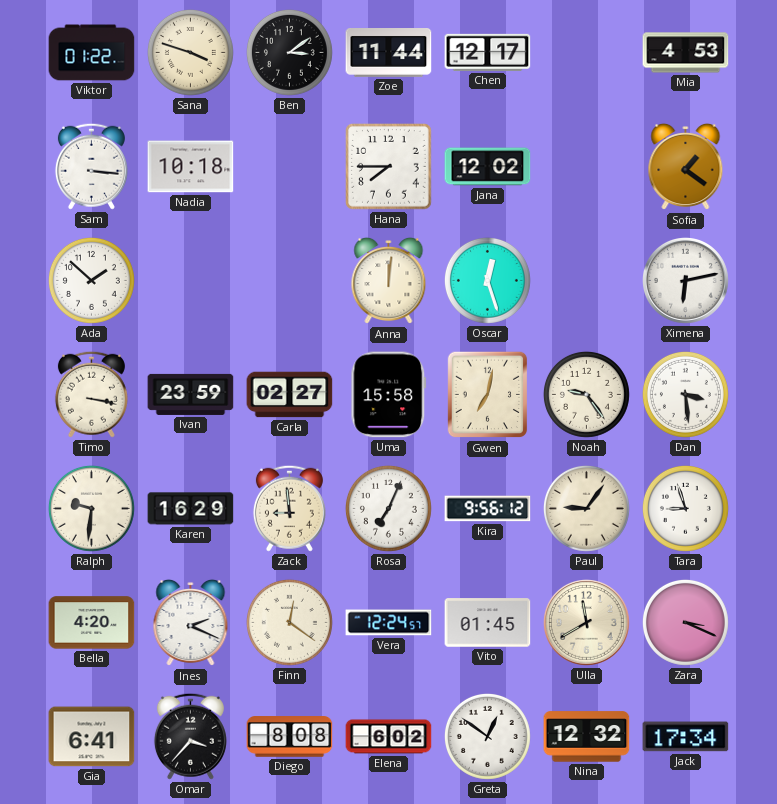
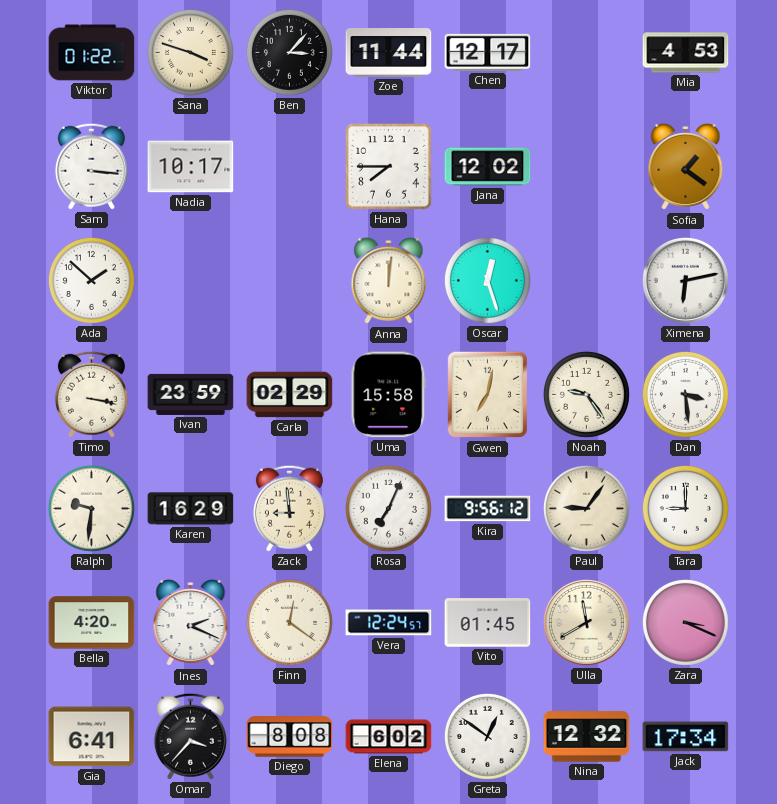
Ben: 3:09 -> 3:07 (289, 52)
Nadia: 10:18 -> 10:17 (191, 167)
Carla: 02:27 -> 02:29 (290, 395)
Tara: 8:57 -> 9:00 (685, 508)
